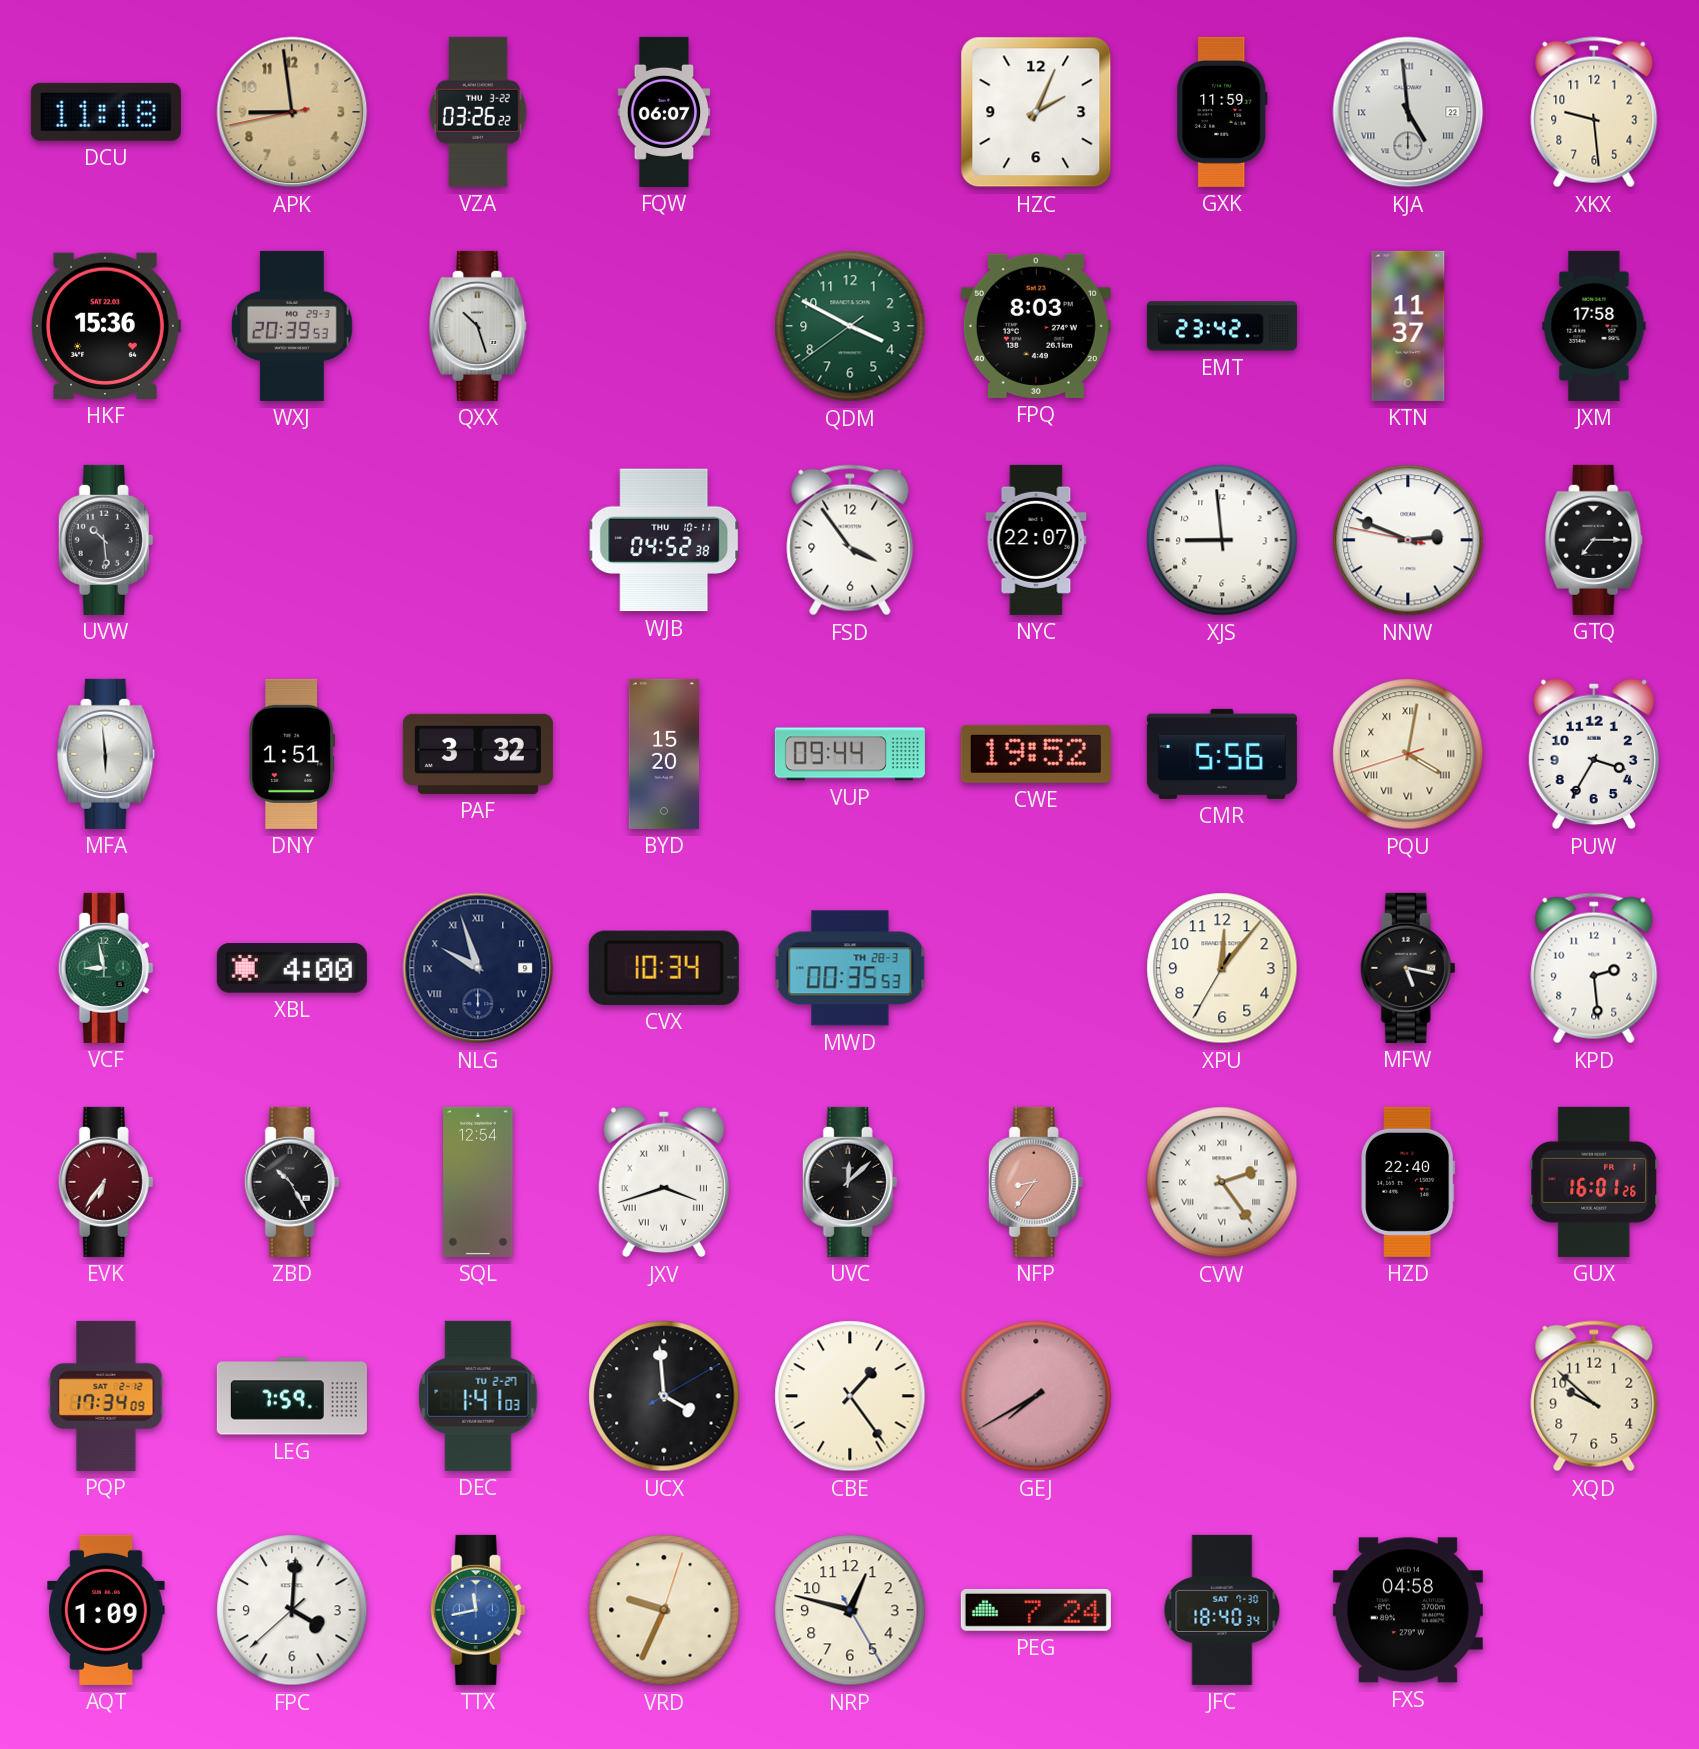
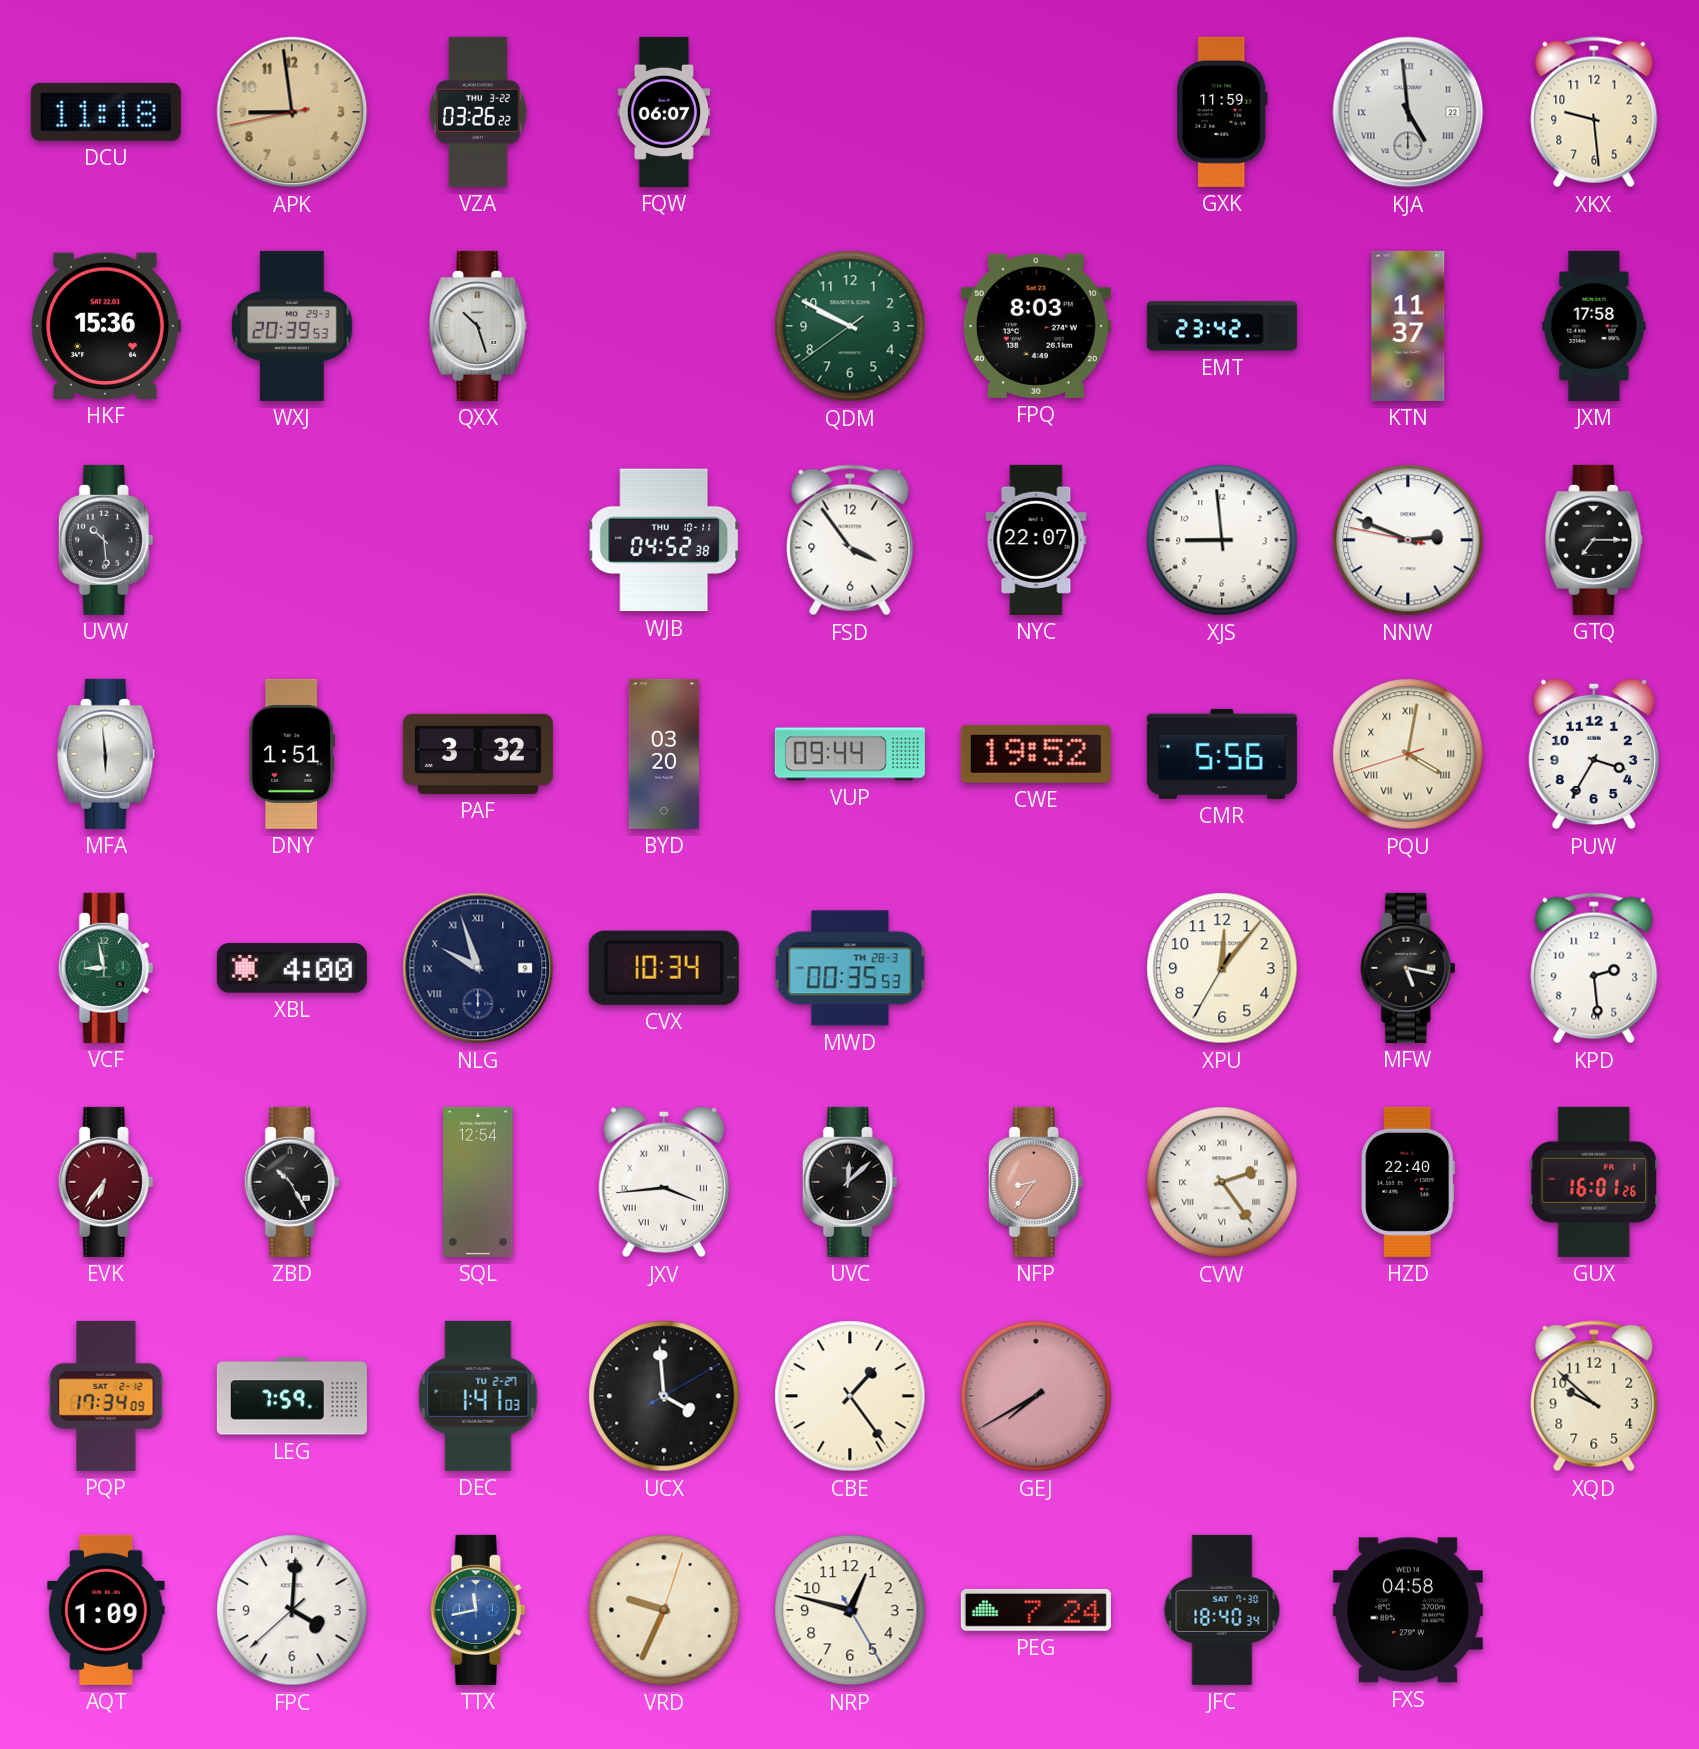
HZC: 2:04 -> none (1036, 112)
QDM: 3:49 -> 9:49 (850, 326)
BYD: 15:20 -> 03:20 (663, 754)
JXV: 3:42 -> 3:44 (664, 1182)
